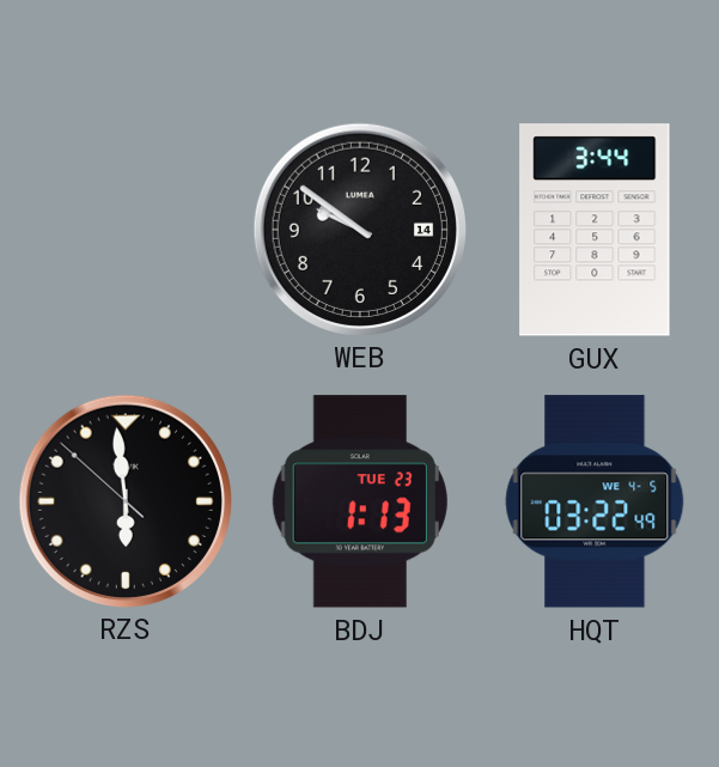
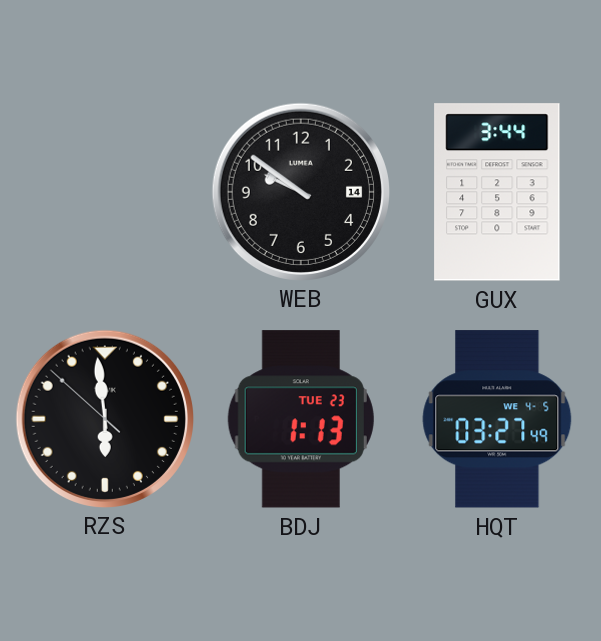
HQT: 03:22 -> 03:27 (497, 419)
